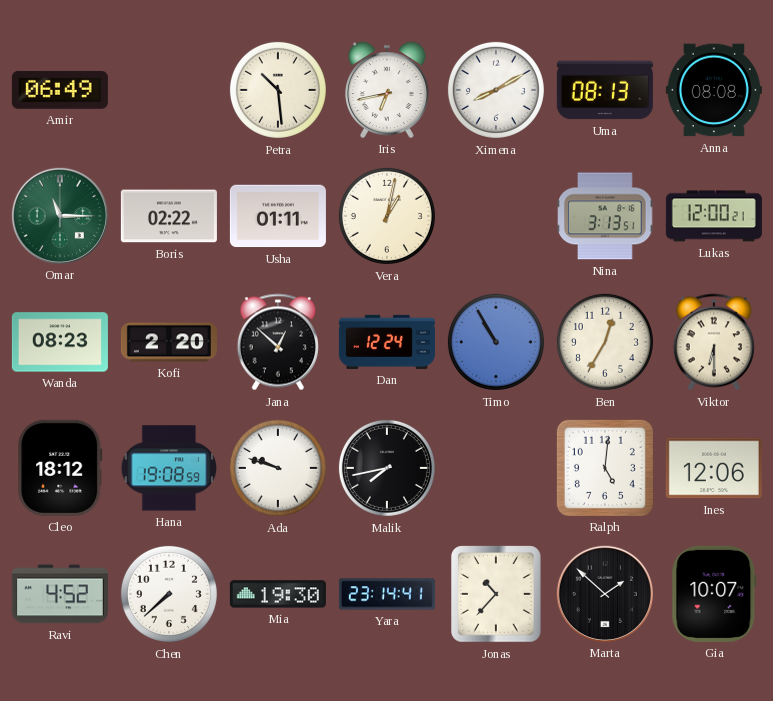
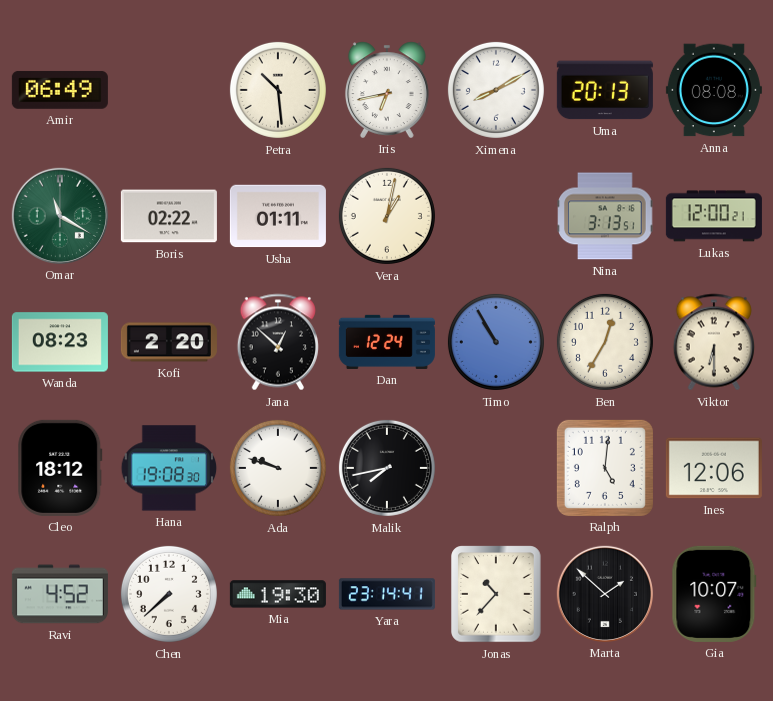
Uma: 08:13 -> 20:13 (605, 90)
Omar: 11:15 -> 11:20 (60, 216)
Hana: 19:08:59 -> 19:08:30 (169, 468)
